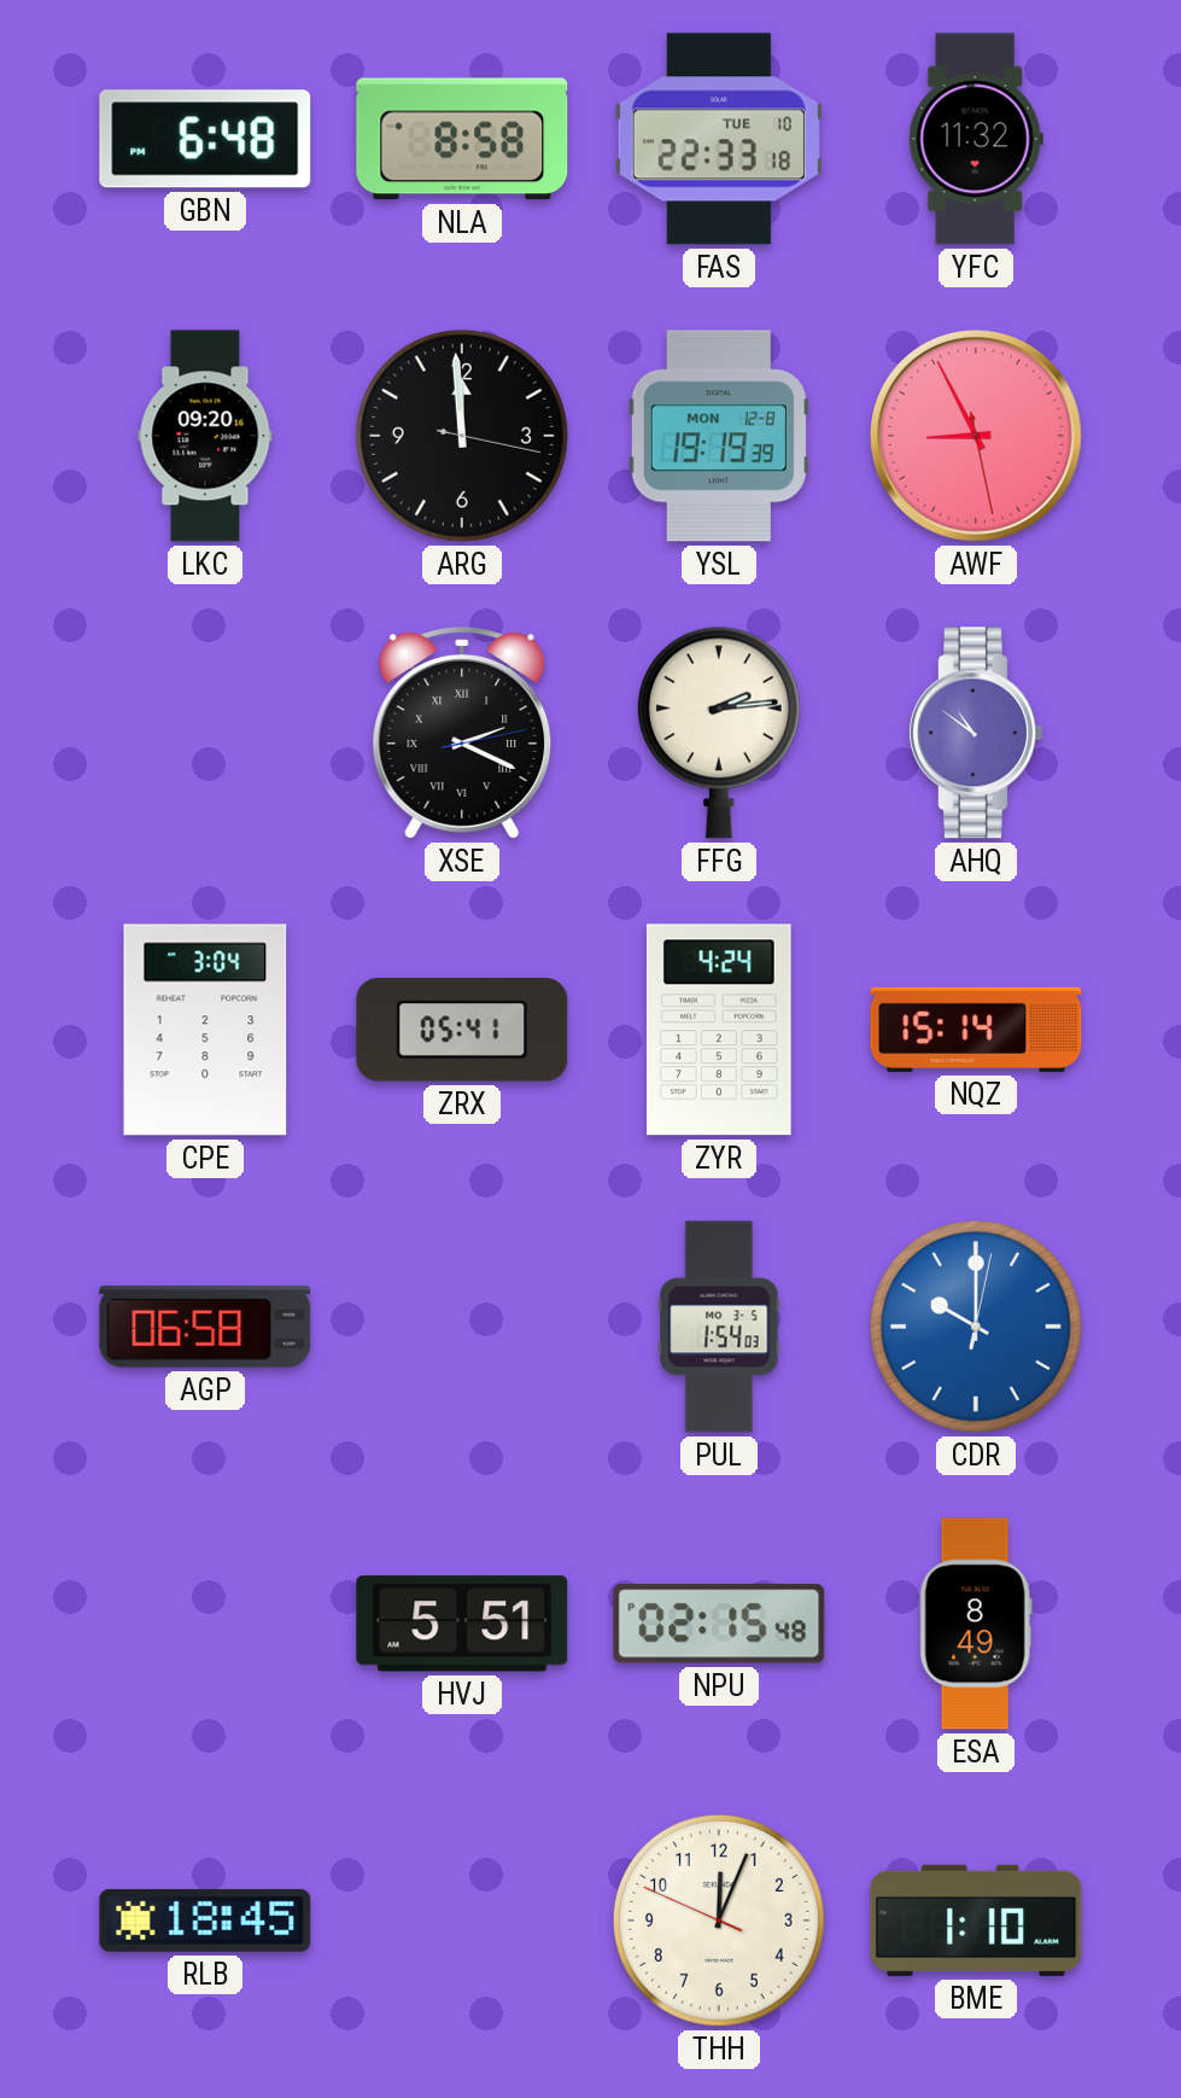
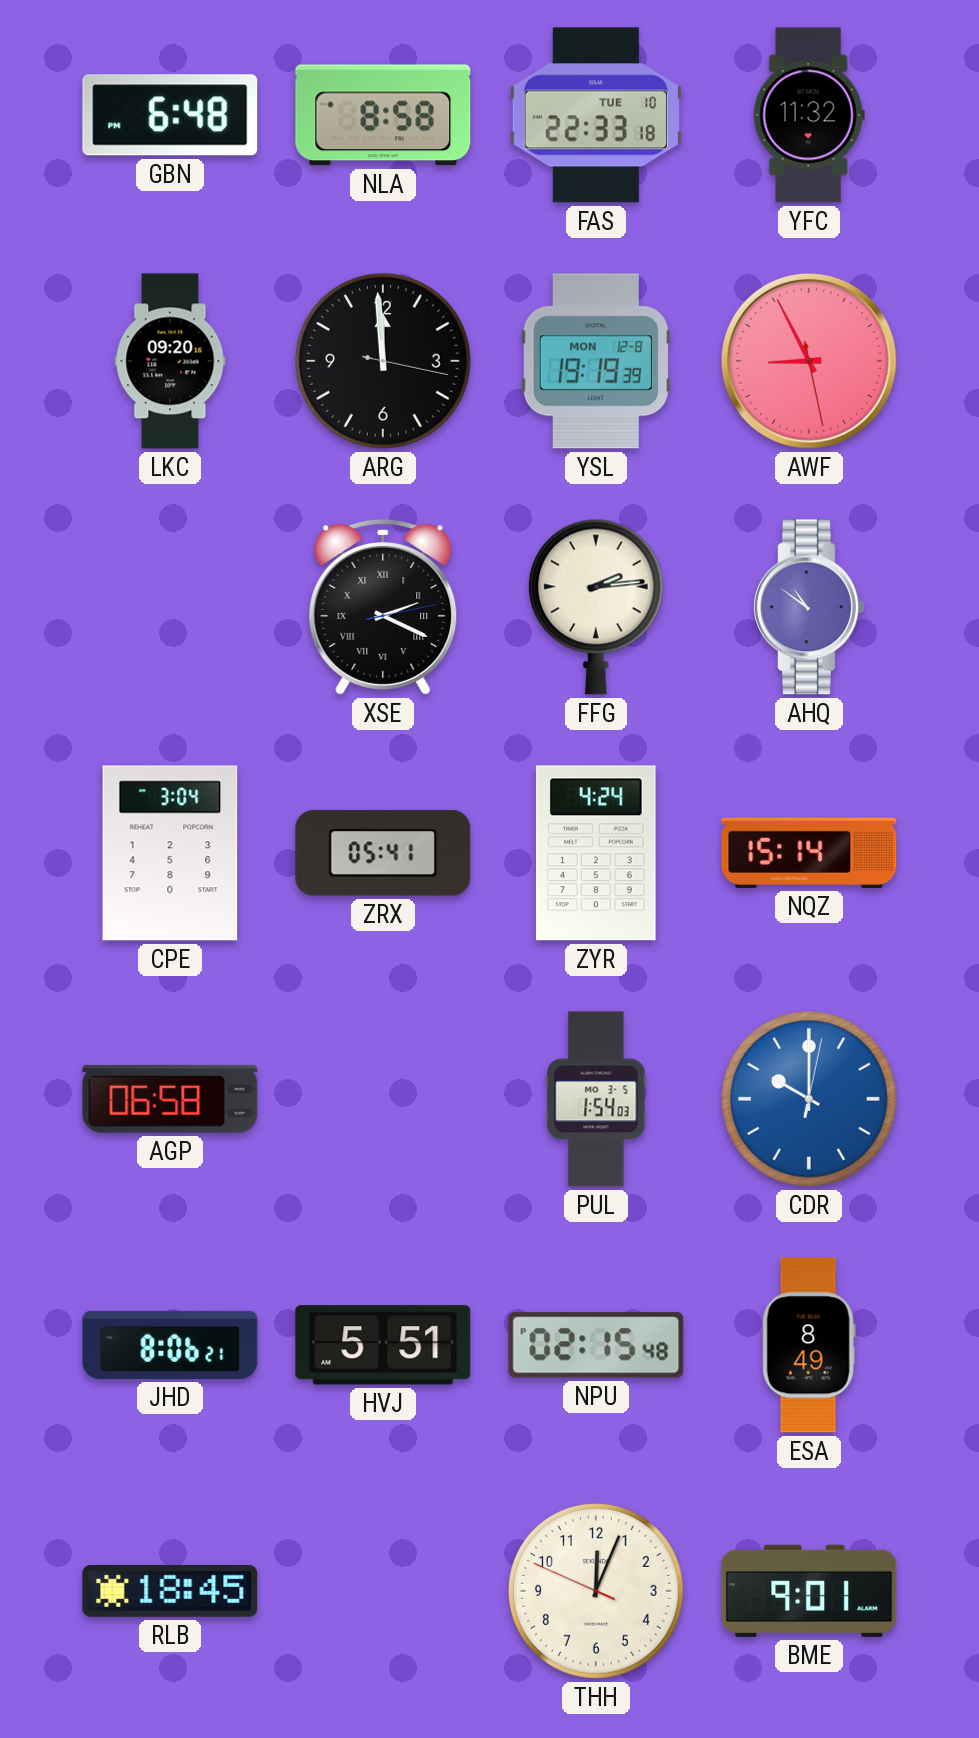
JHD: none -> 8:06 (170, 1345)
BME: 1:10 -> 9:01 (809, 1591)
